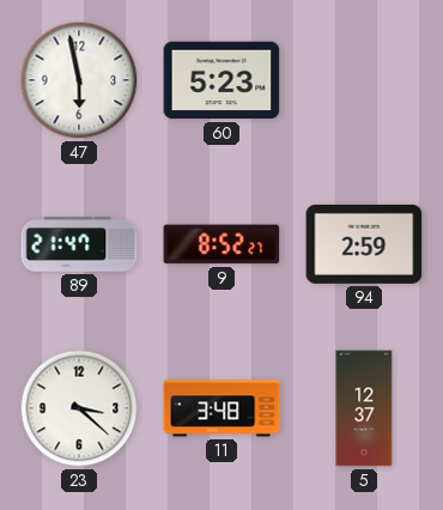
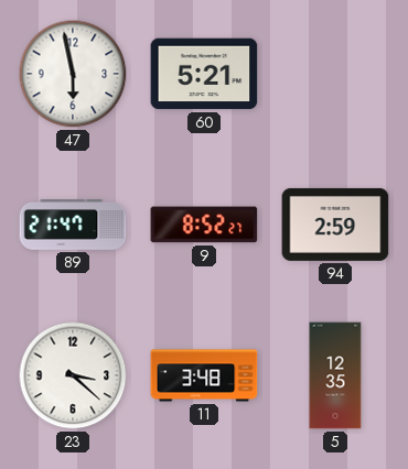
60: 5:23 -> 5:21 (204, 74)
5: 12:37 -> 12:35 (335, 375)
